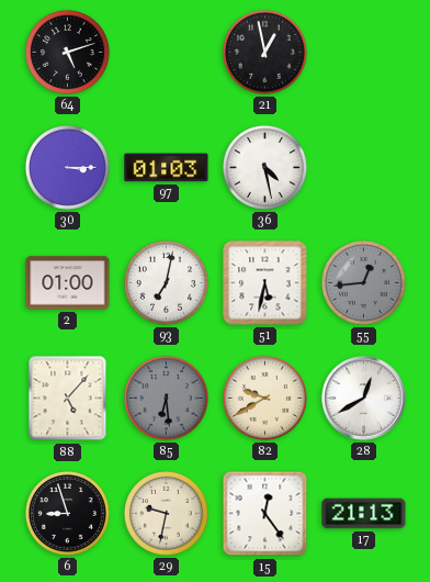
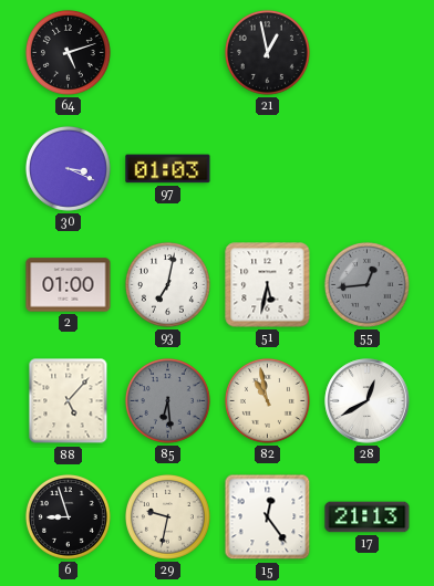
30: 3:15 -> 3:19 (68, 168)
36: 4:28 -> none (264, 167)
82: 9:40 -> 10:58 (267, 400)
